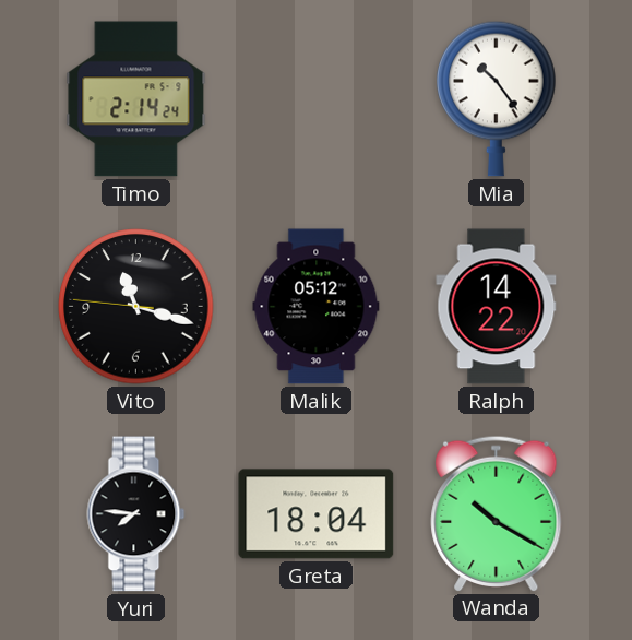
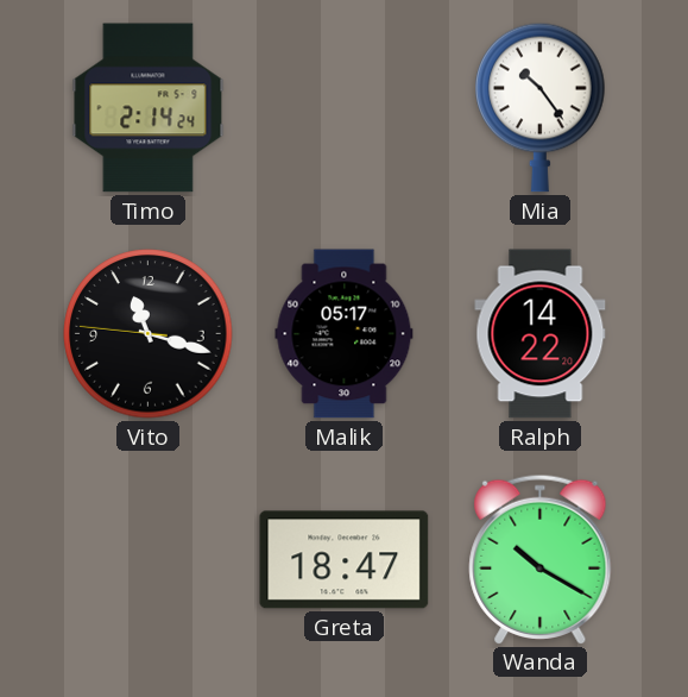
Malik: 05:12 -> 05:17 (345, 334)
Yuri: 7:46 -> none (136, 514)
Greta: 18:04 -> 18:47 (345, 560)
